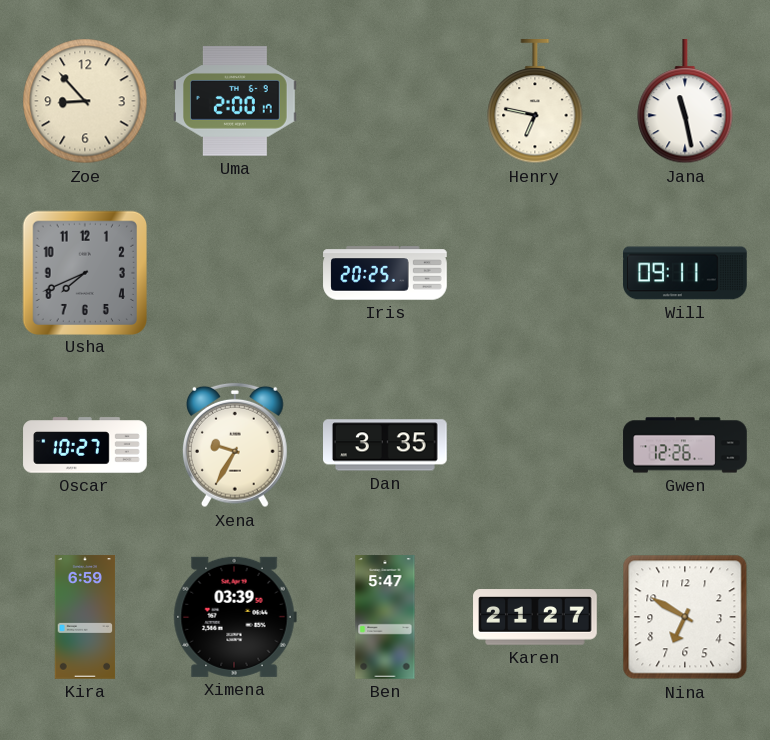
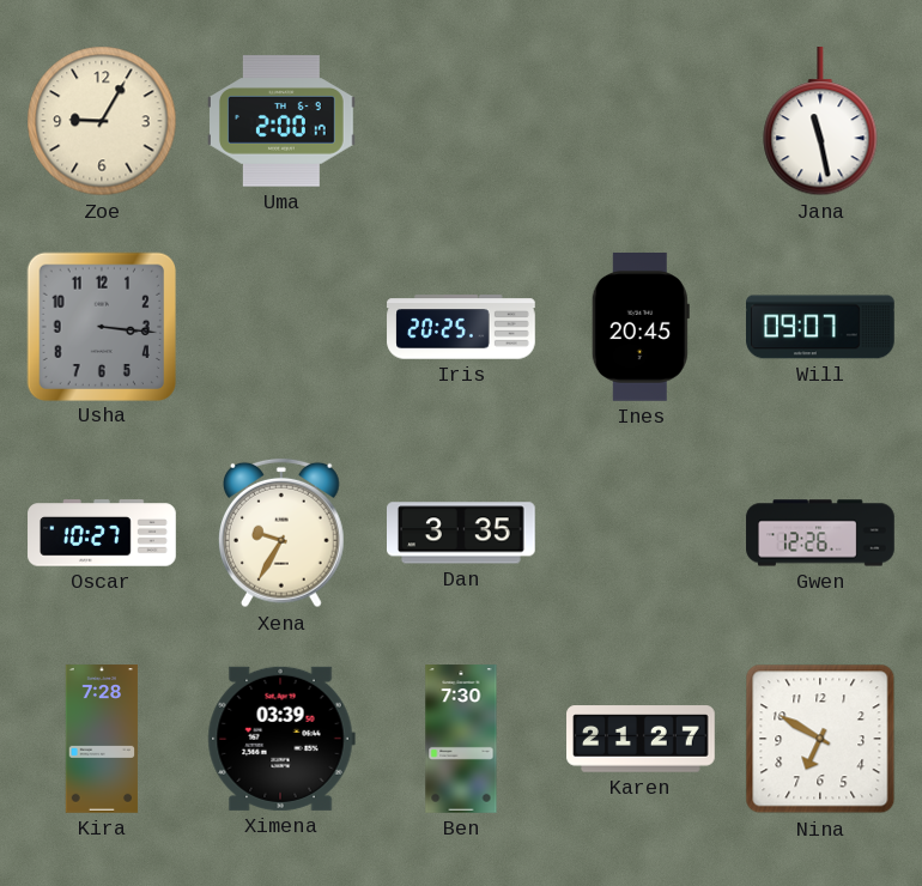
Zoe: 8:53 -> 9:05 (102, 121)
Henry: 6:47 -> none (535, 102)
Usha: 7:41 -> 3:16 (101, 326)
Ines: none -> 20:45 (641, 328)
Will: 09:11 -> 09:07 (821, 327)
Kira: 6:59 -> 7:28 (102, 739)
Ben: 5:47 -> 7:30 (461, 739)
